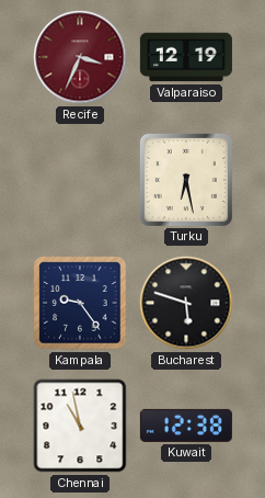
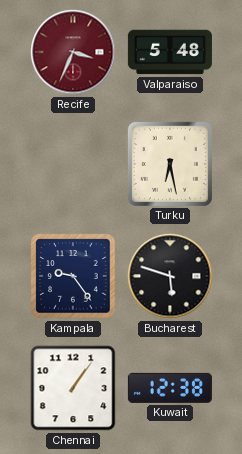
Valparaiso: 12:19 -> 5:48 (170, 52)
Chennai: 10:58 -> 1:06 (73, 388)
